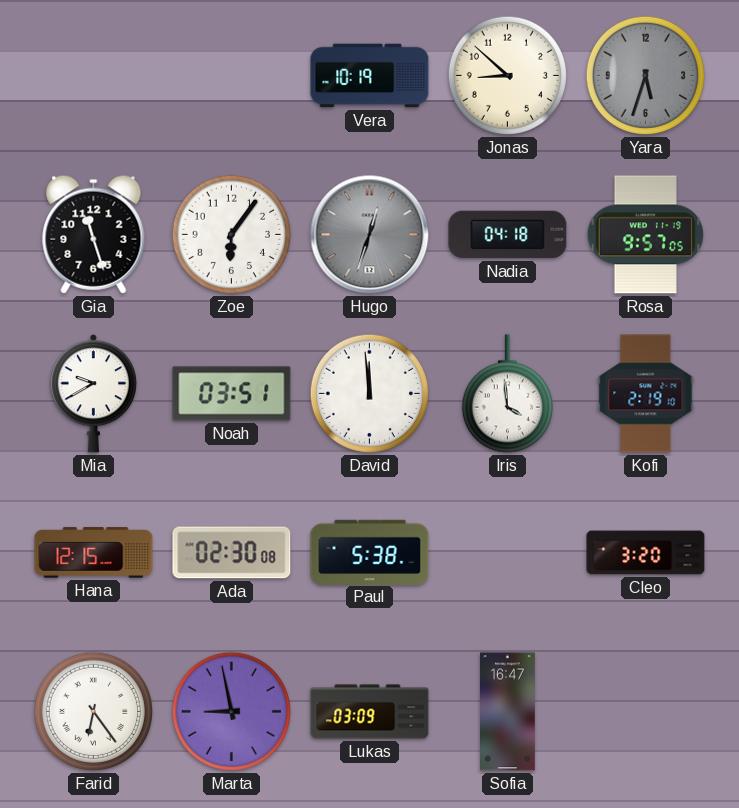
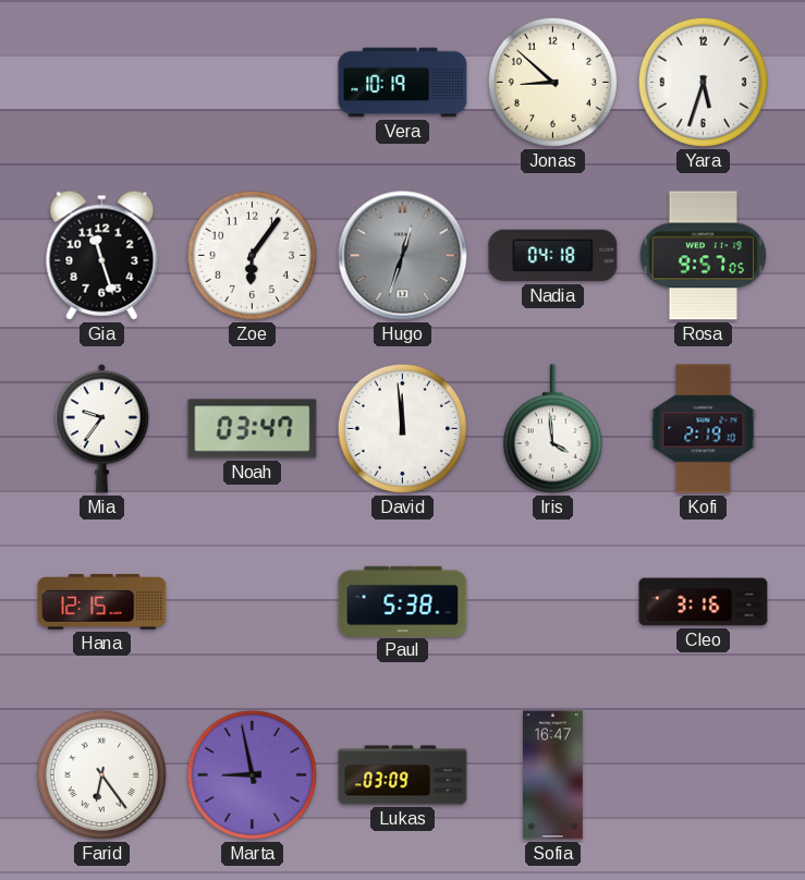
Yara dial: grey -> white (703, 82)
Mia: 9:40 -> 9:36 (101, 429)
Noah: 03:51 -> 03:47 (253, 429)
Ada: 02:30 -> none (232, 553)
Cleo: 3:20 -> 3:16 (704, 602)
